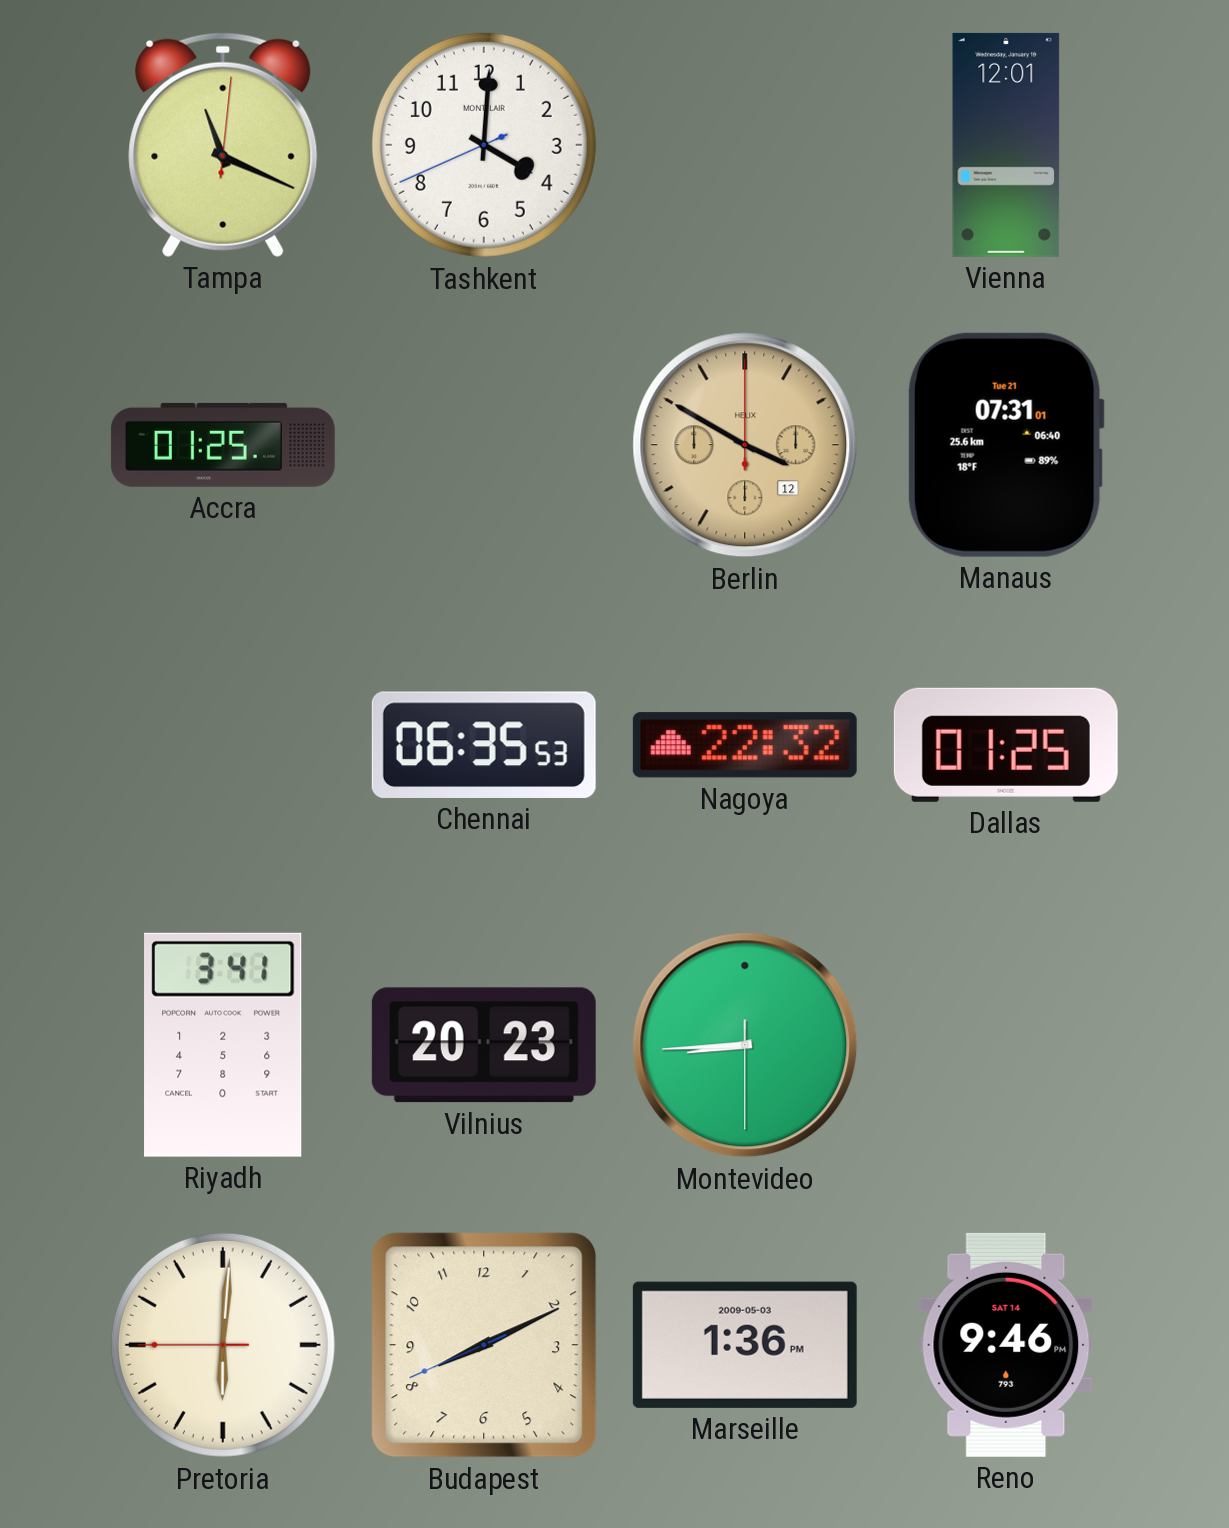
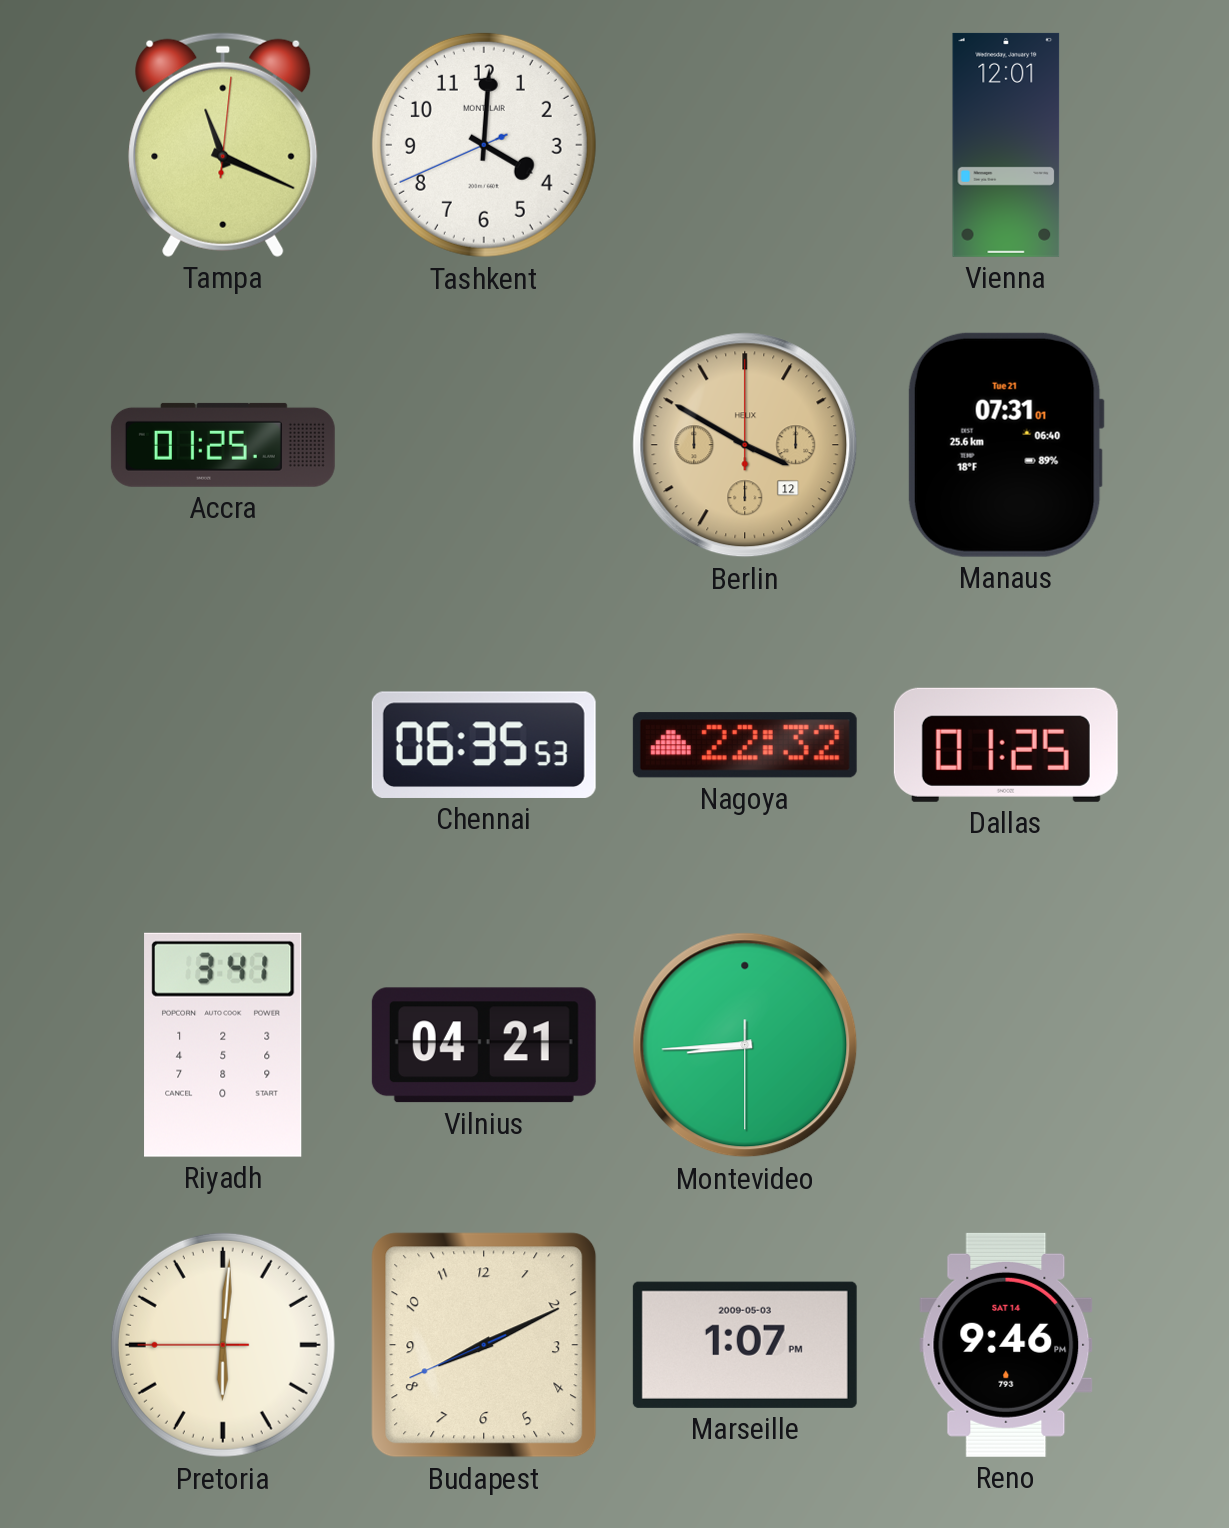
Vilnius: 20:23 -> 04:21 (484, 1045)
Marseille: 1:36 -> 1:07 (745, 1345)
